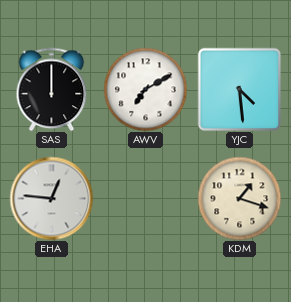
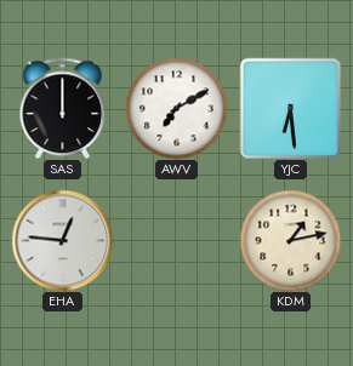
YJC: 4:29 -> 6:29 (290, 108)
KDM: 1:18 -> 1:13 (290, 240)
